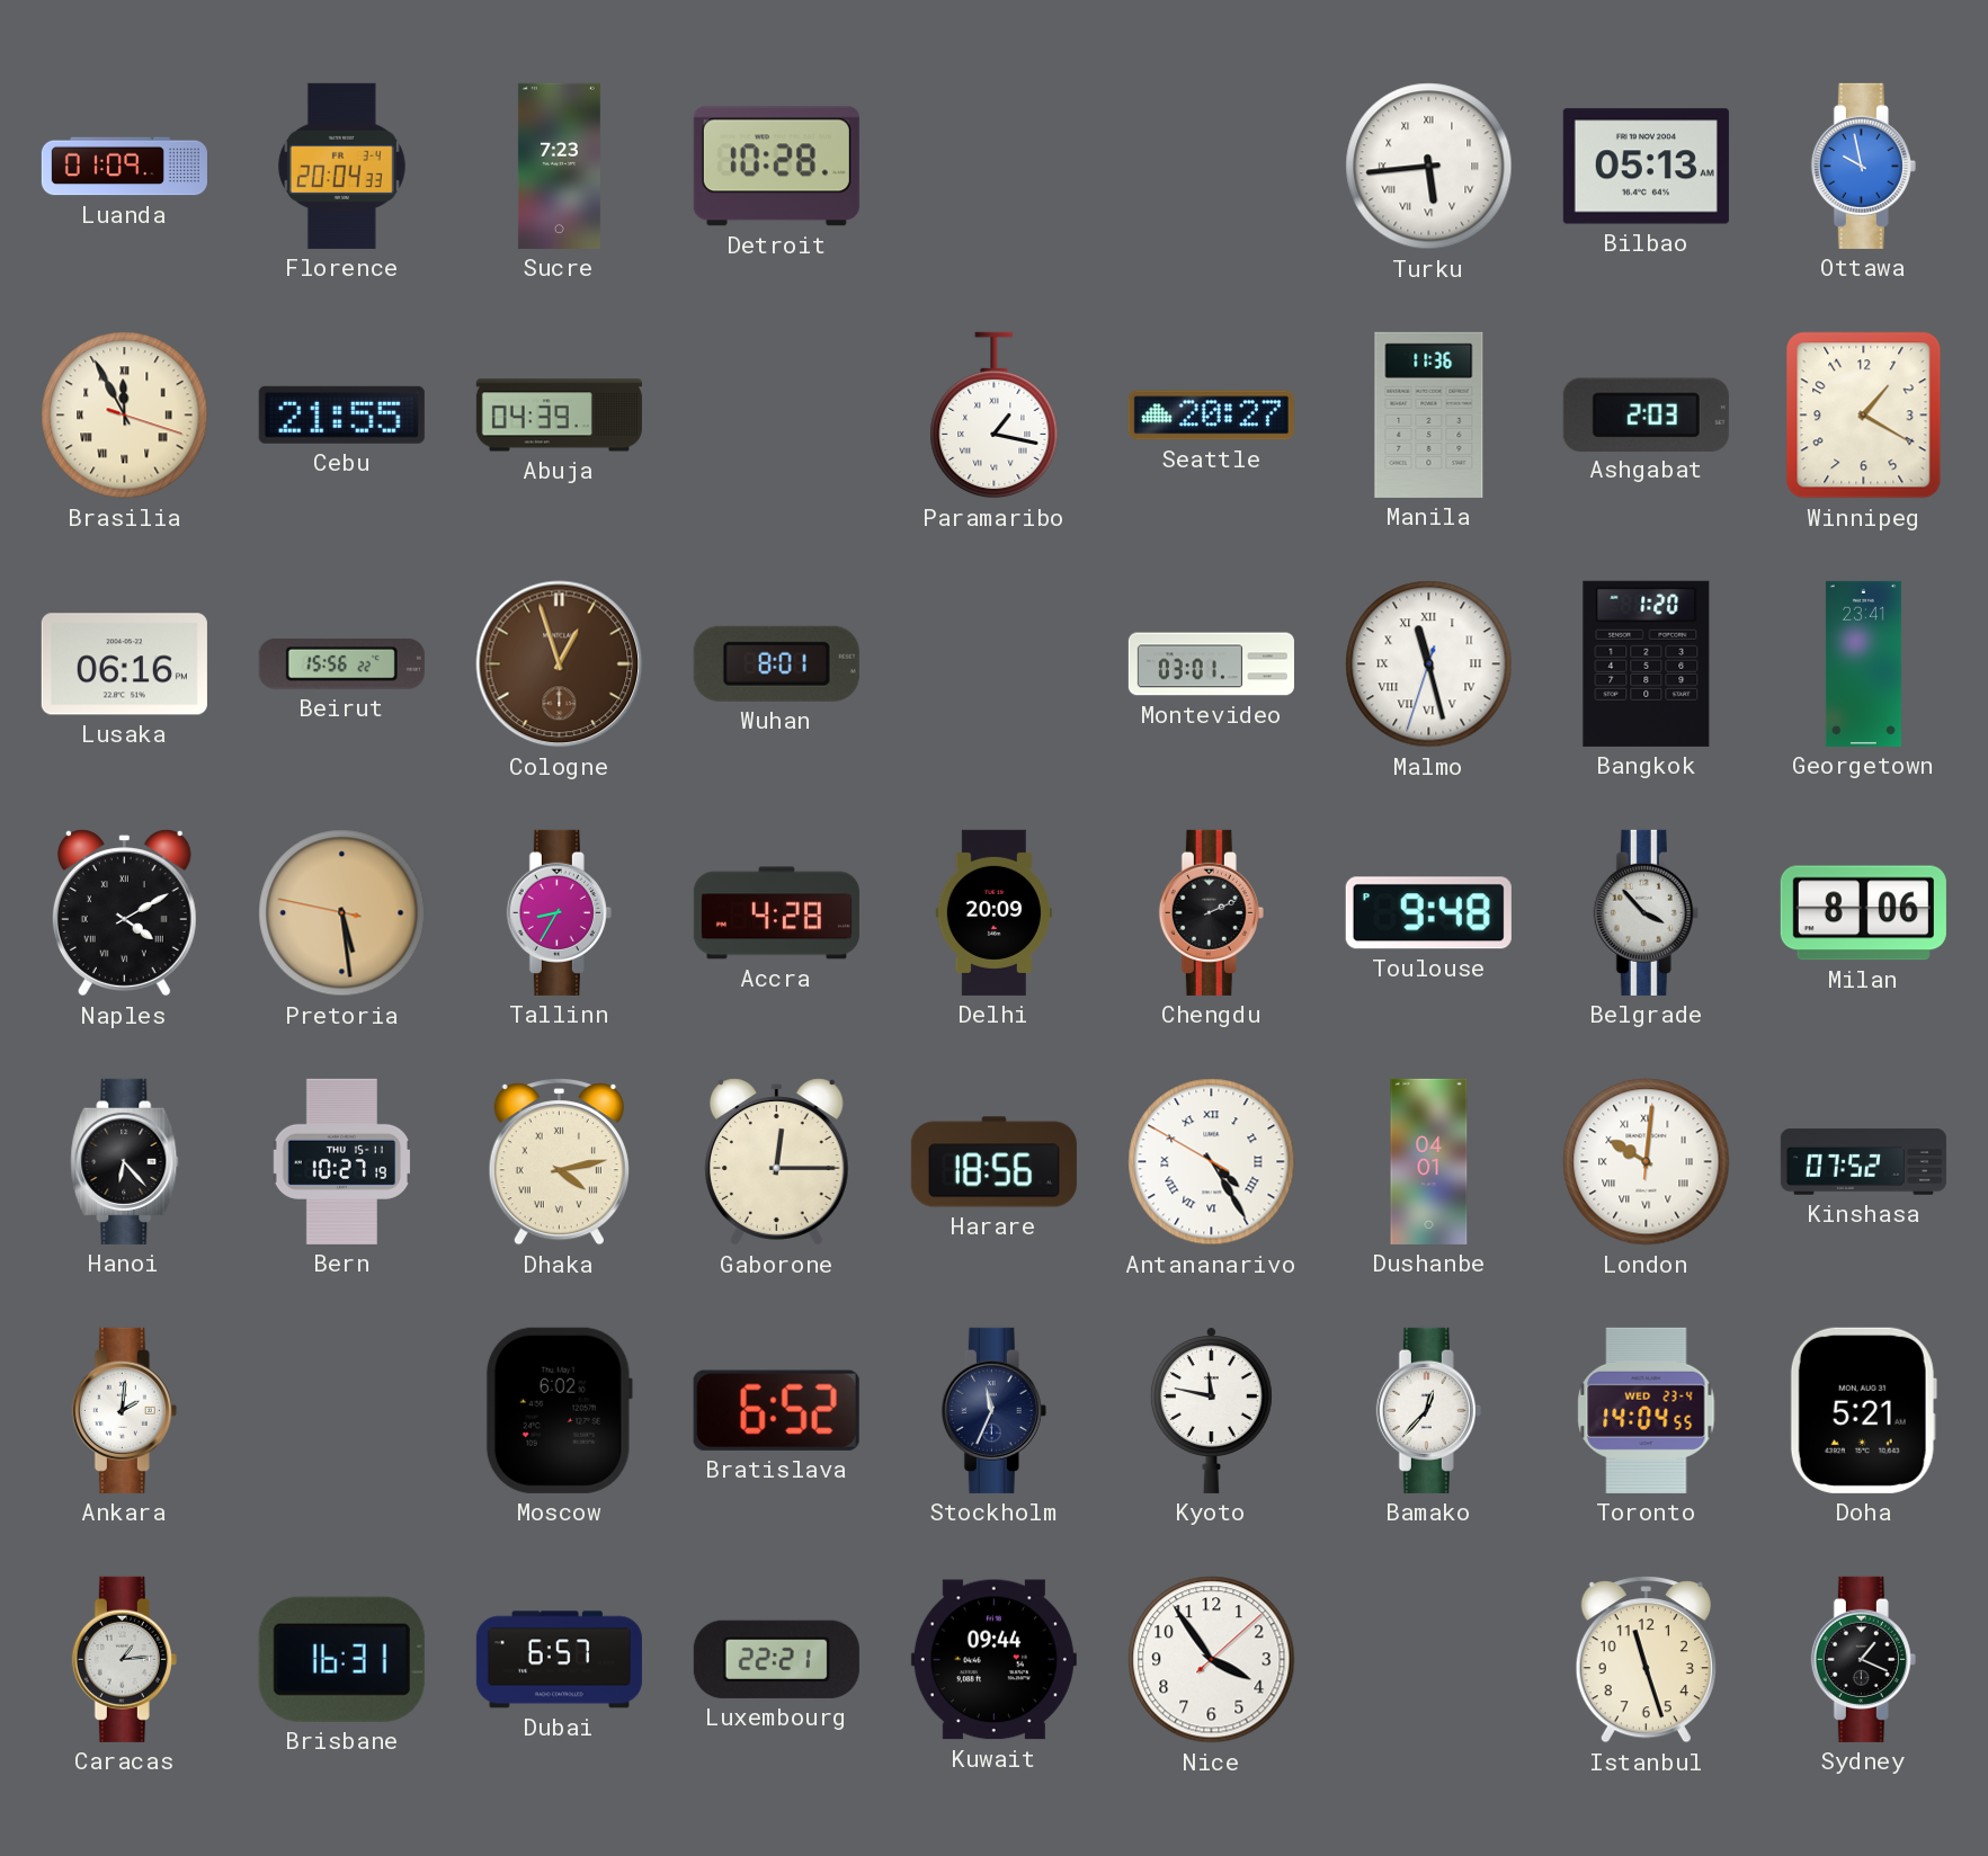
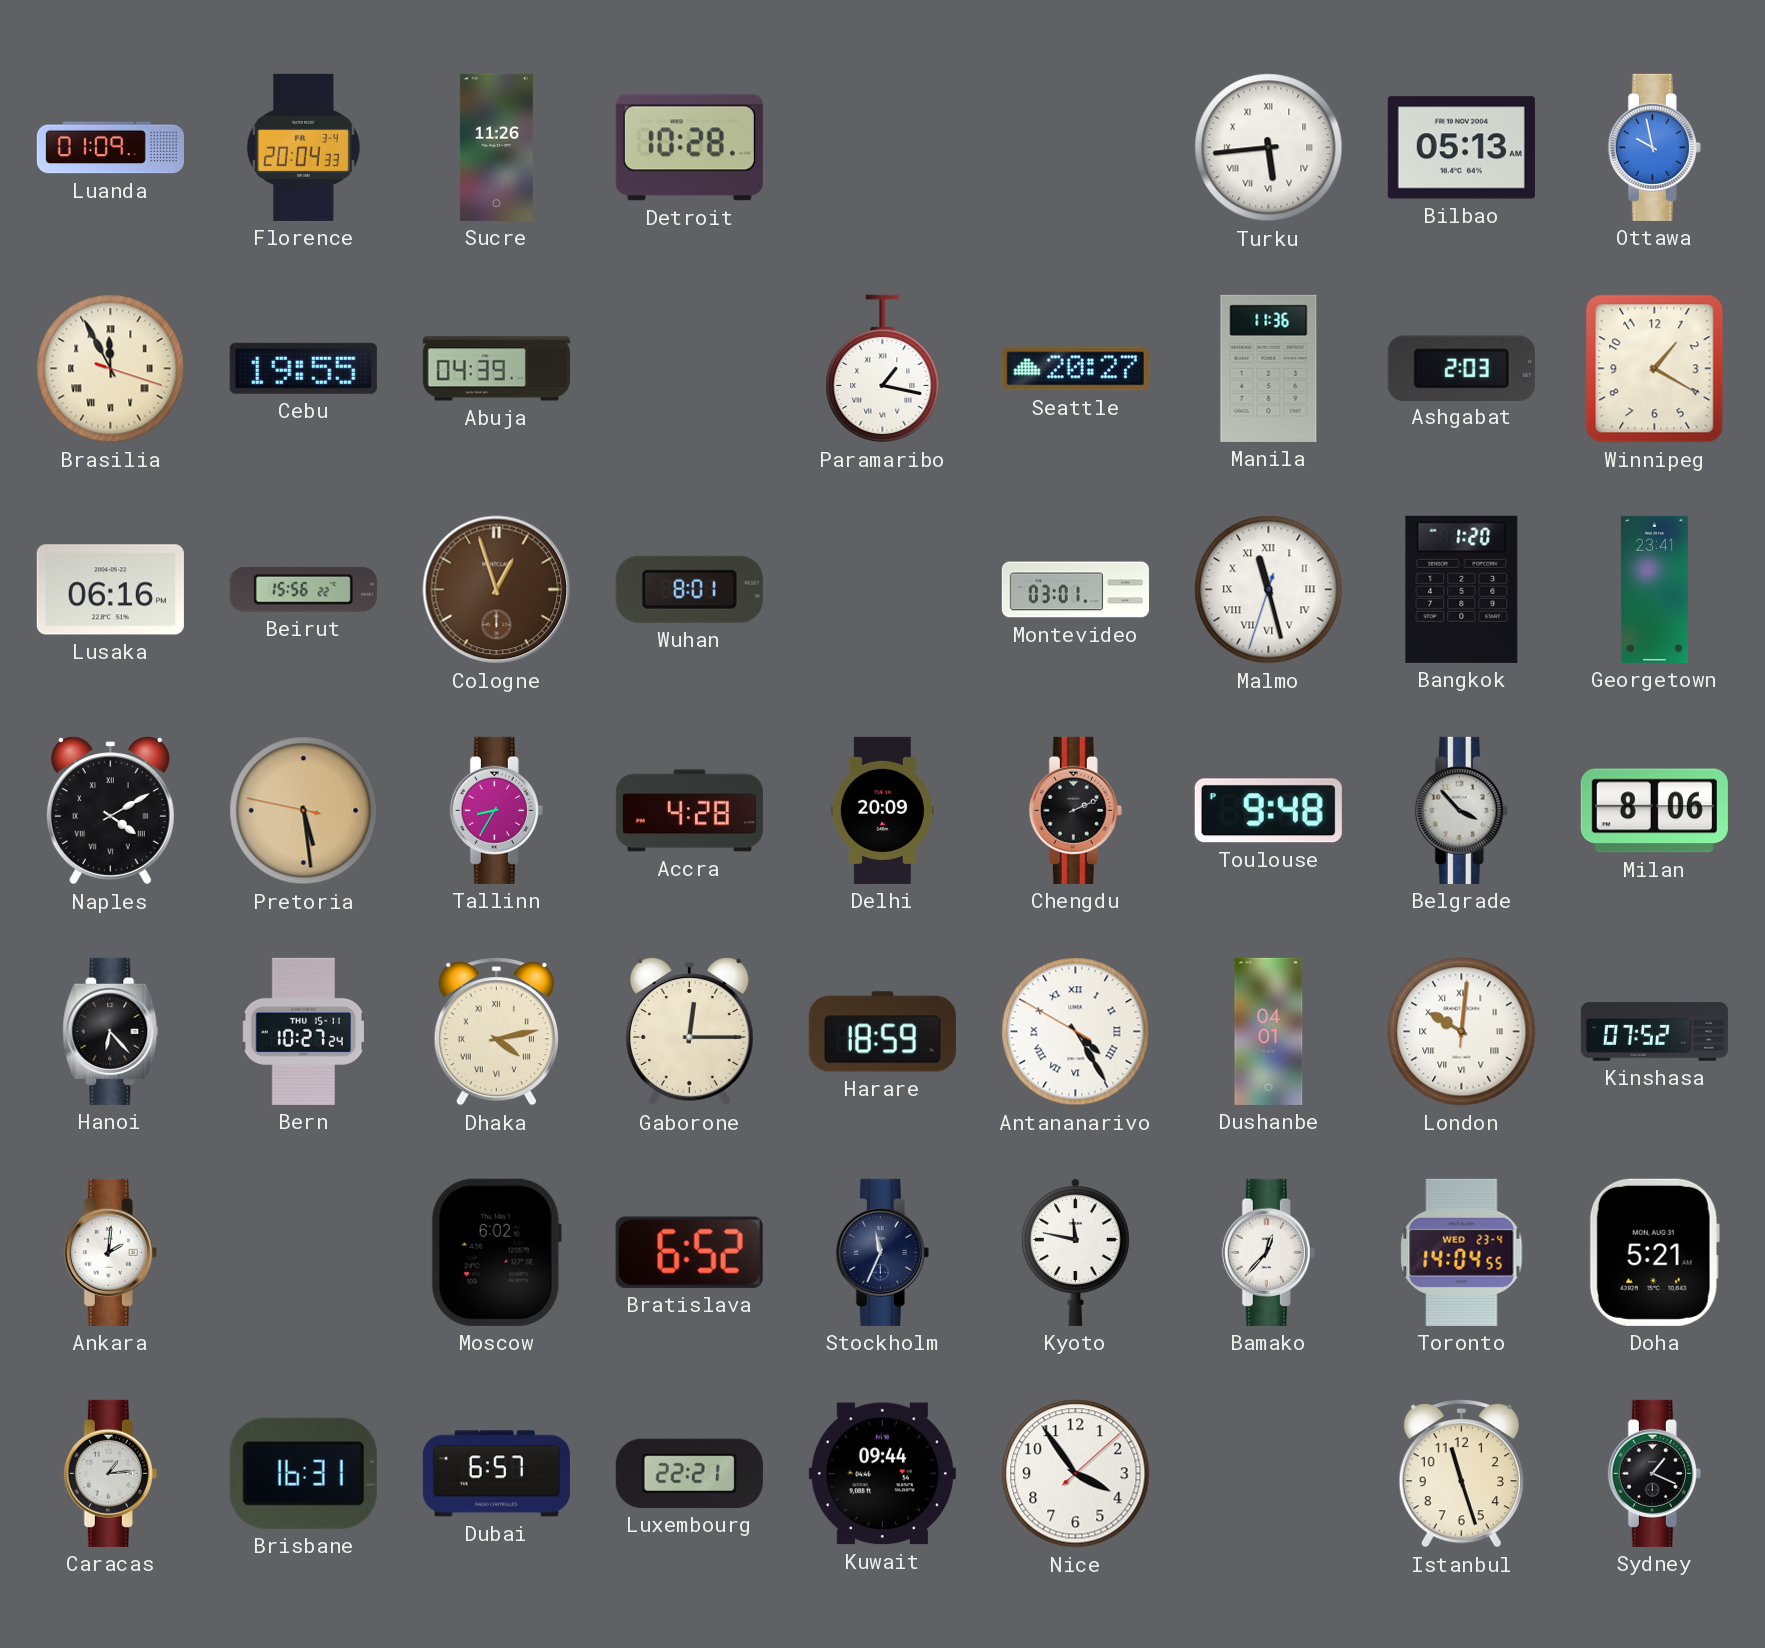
Sucre: 7:23 -> 11:26 (496, 147)
Cebu: 21:55 -> 19:55 (303, 368)
Bern: 10:27:19 -> 10:27:24 (303, 1031)
Harare: 18:56 -> 18:59 (882, 1032)
